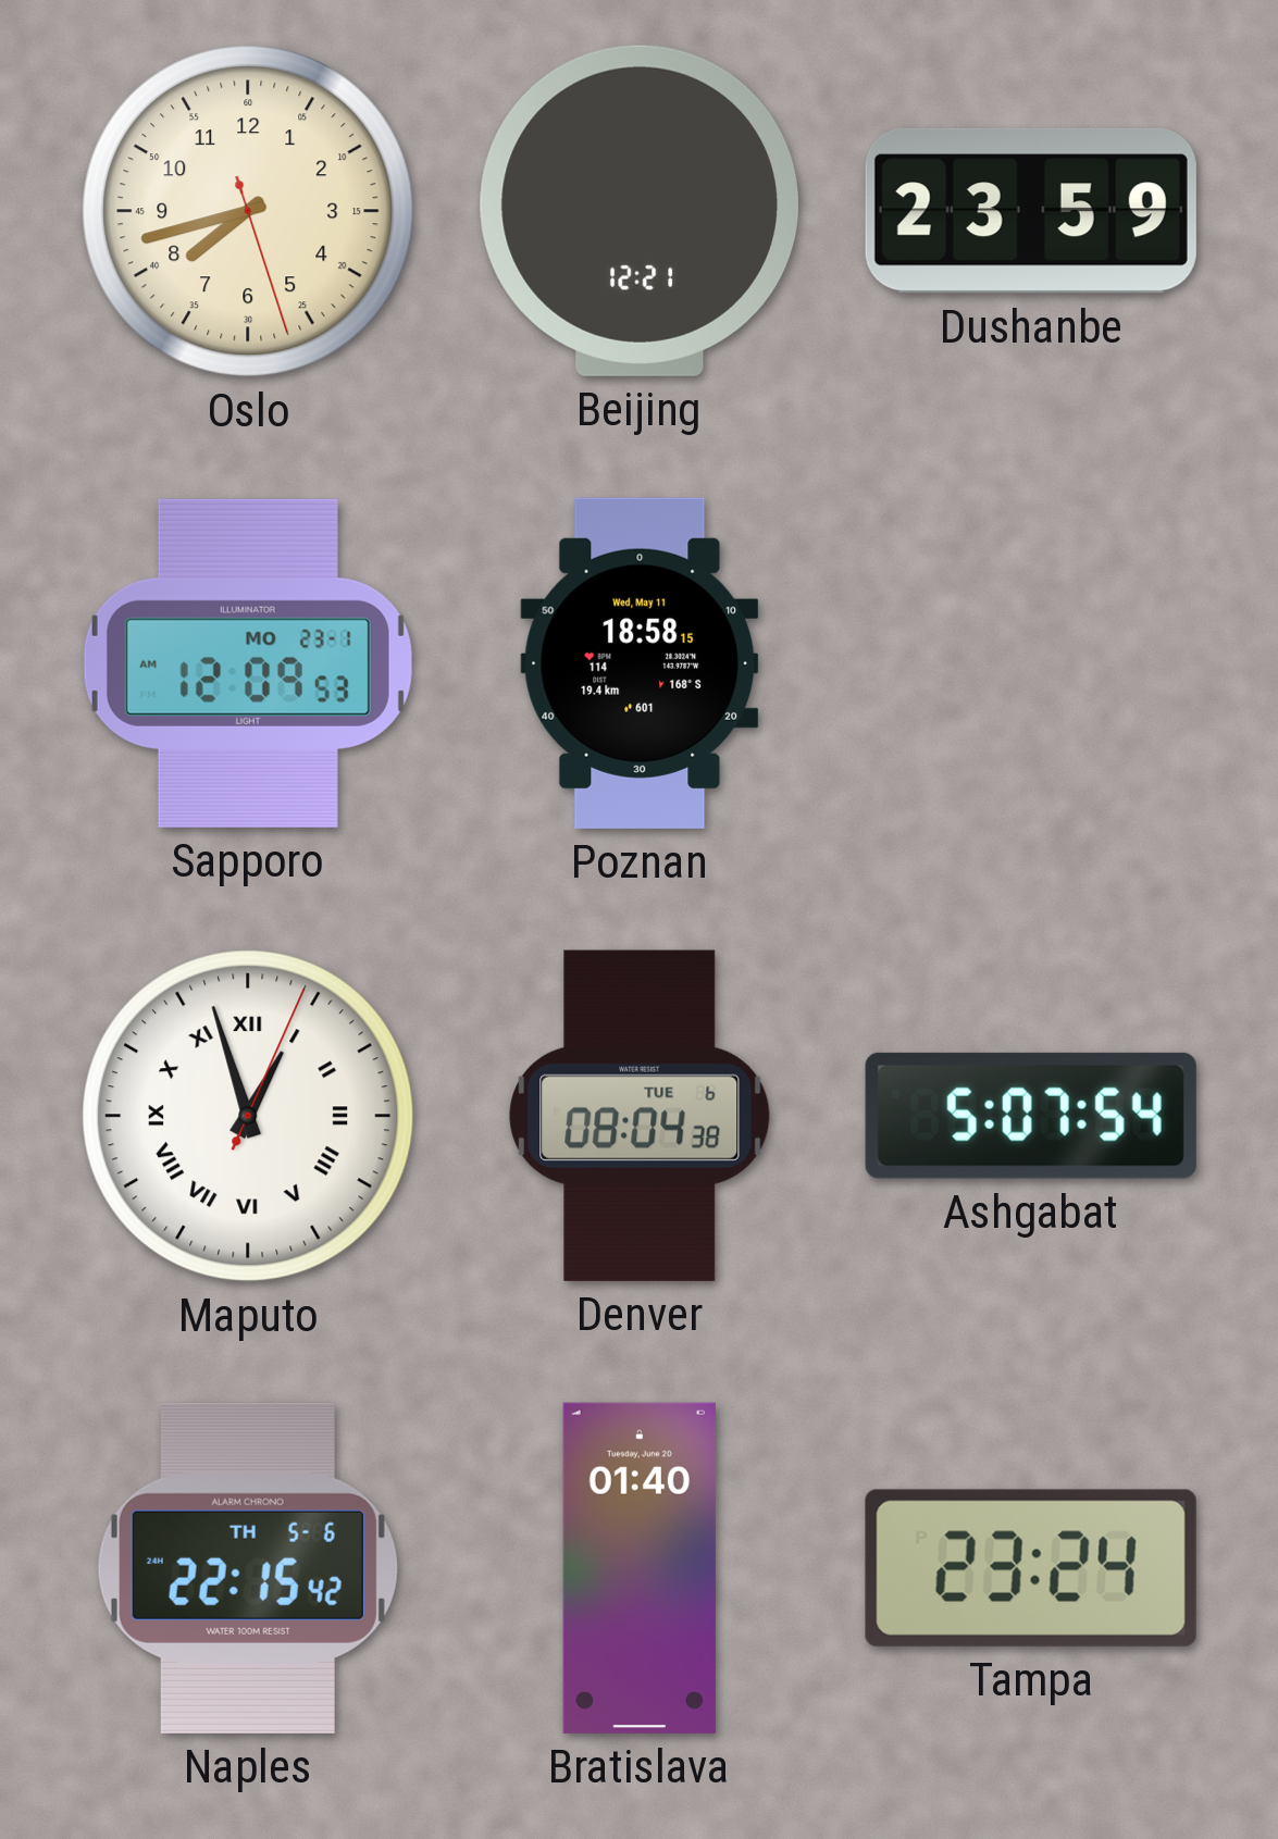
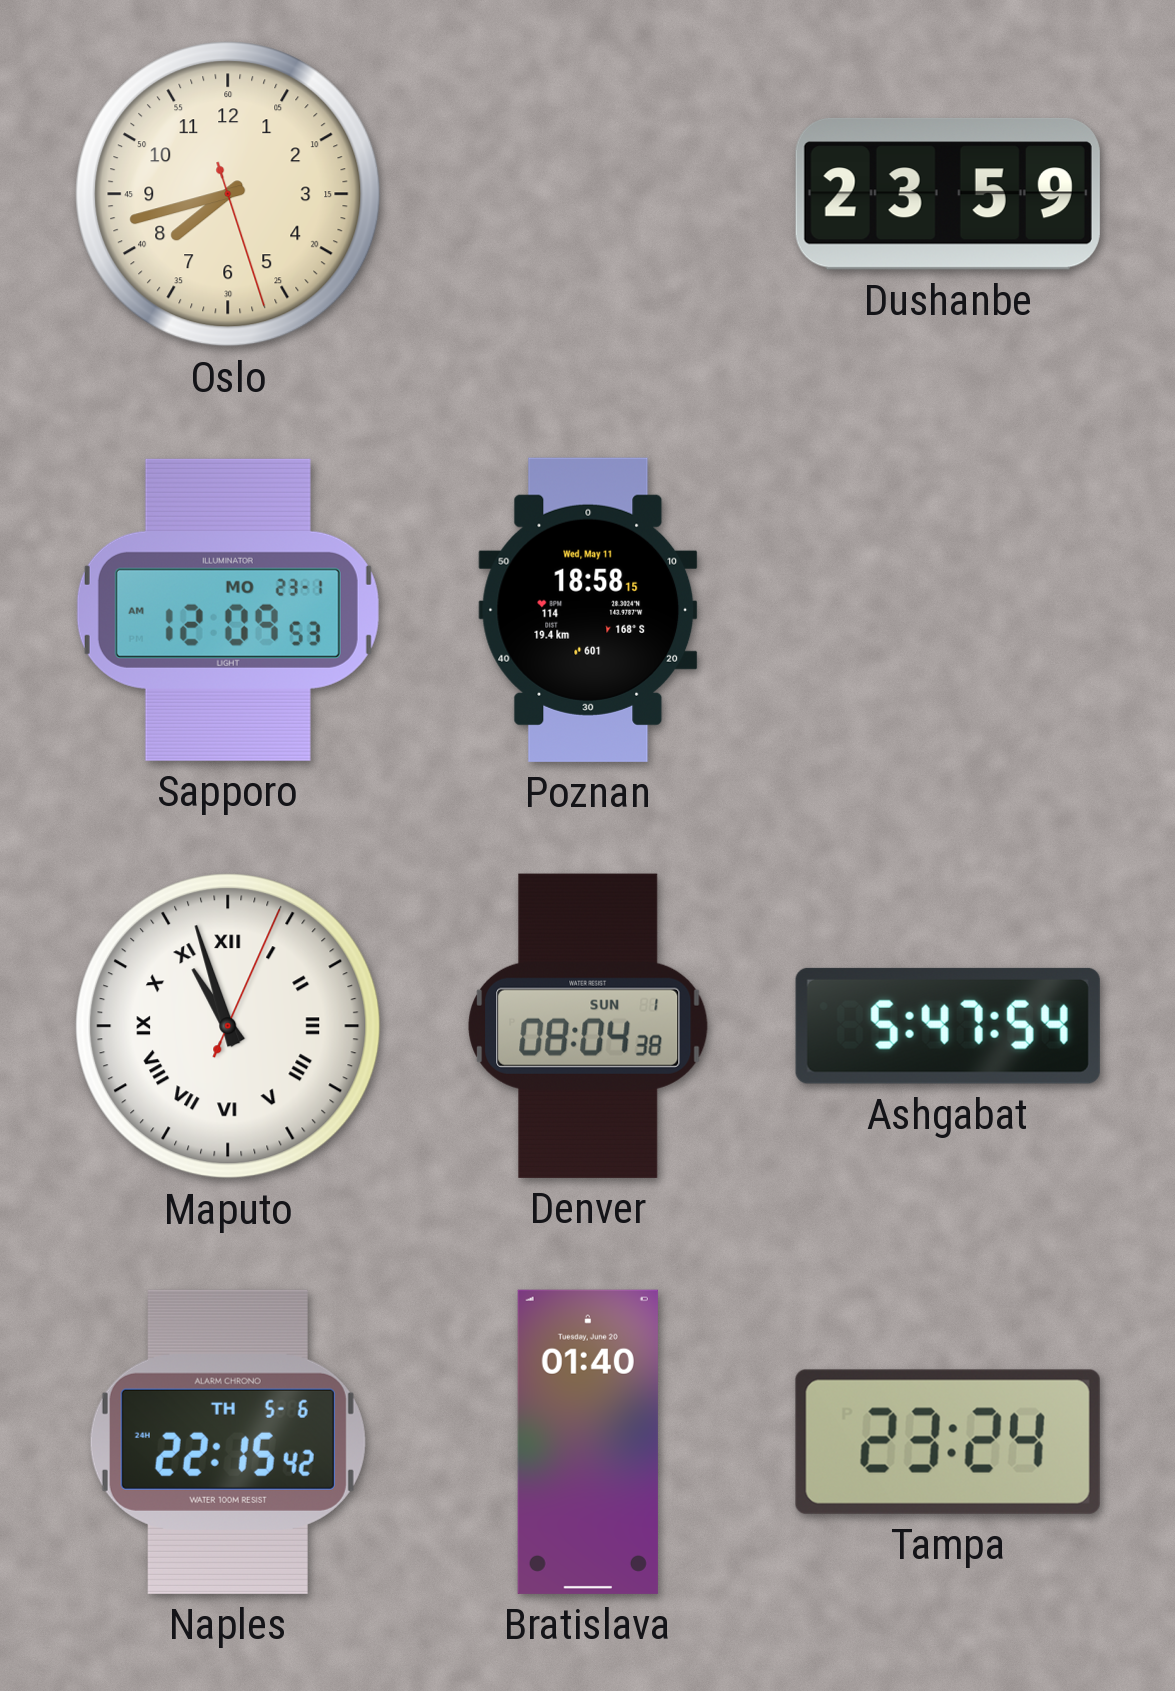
Beijing: 12:21 -> none (640, 211)
Maputo: 12:57 -> 10:57 (228, 1026)
Denver date: TUE 6 -> SUN 1 (588, 1026)
Ashgabat: 5:07 -> 5:47 (948, 1026)
